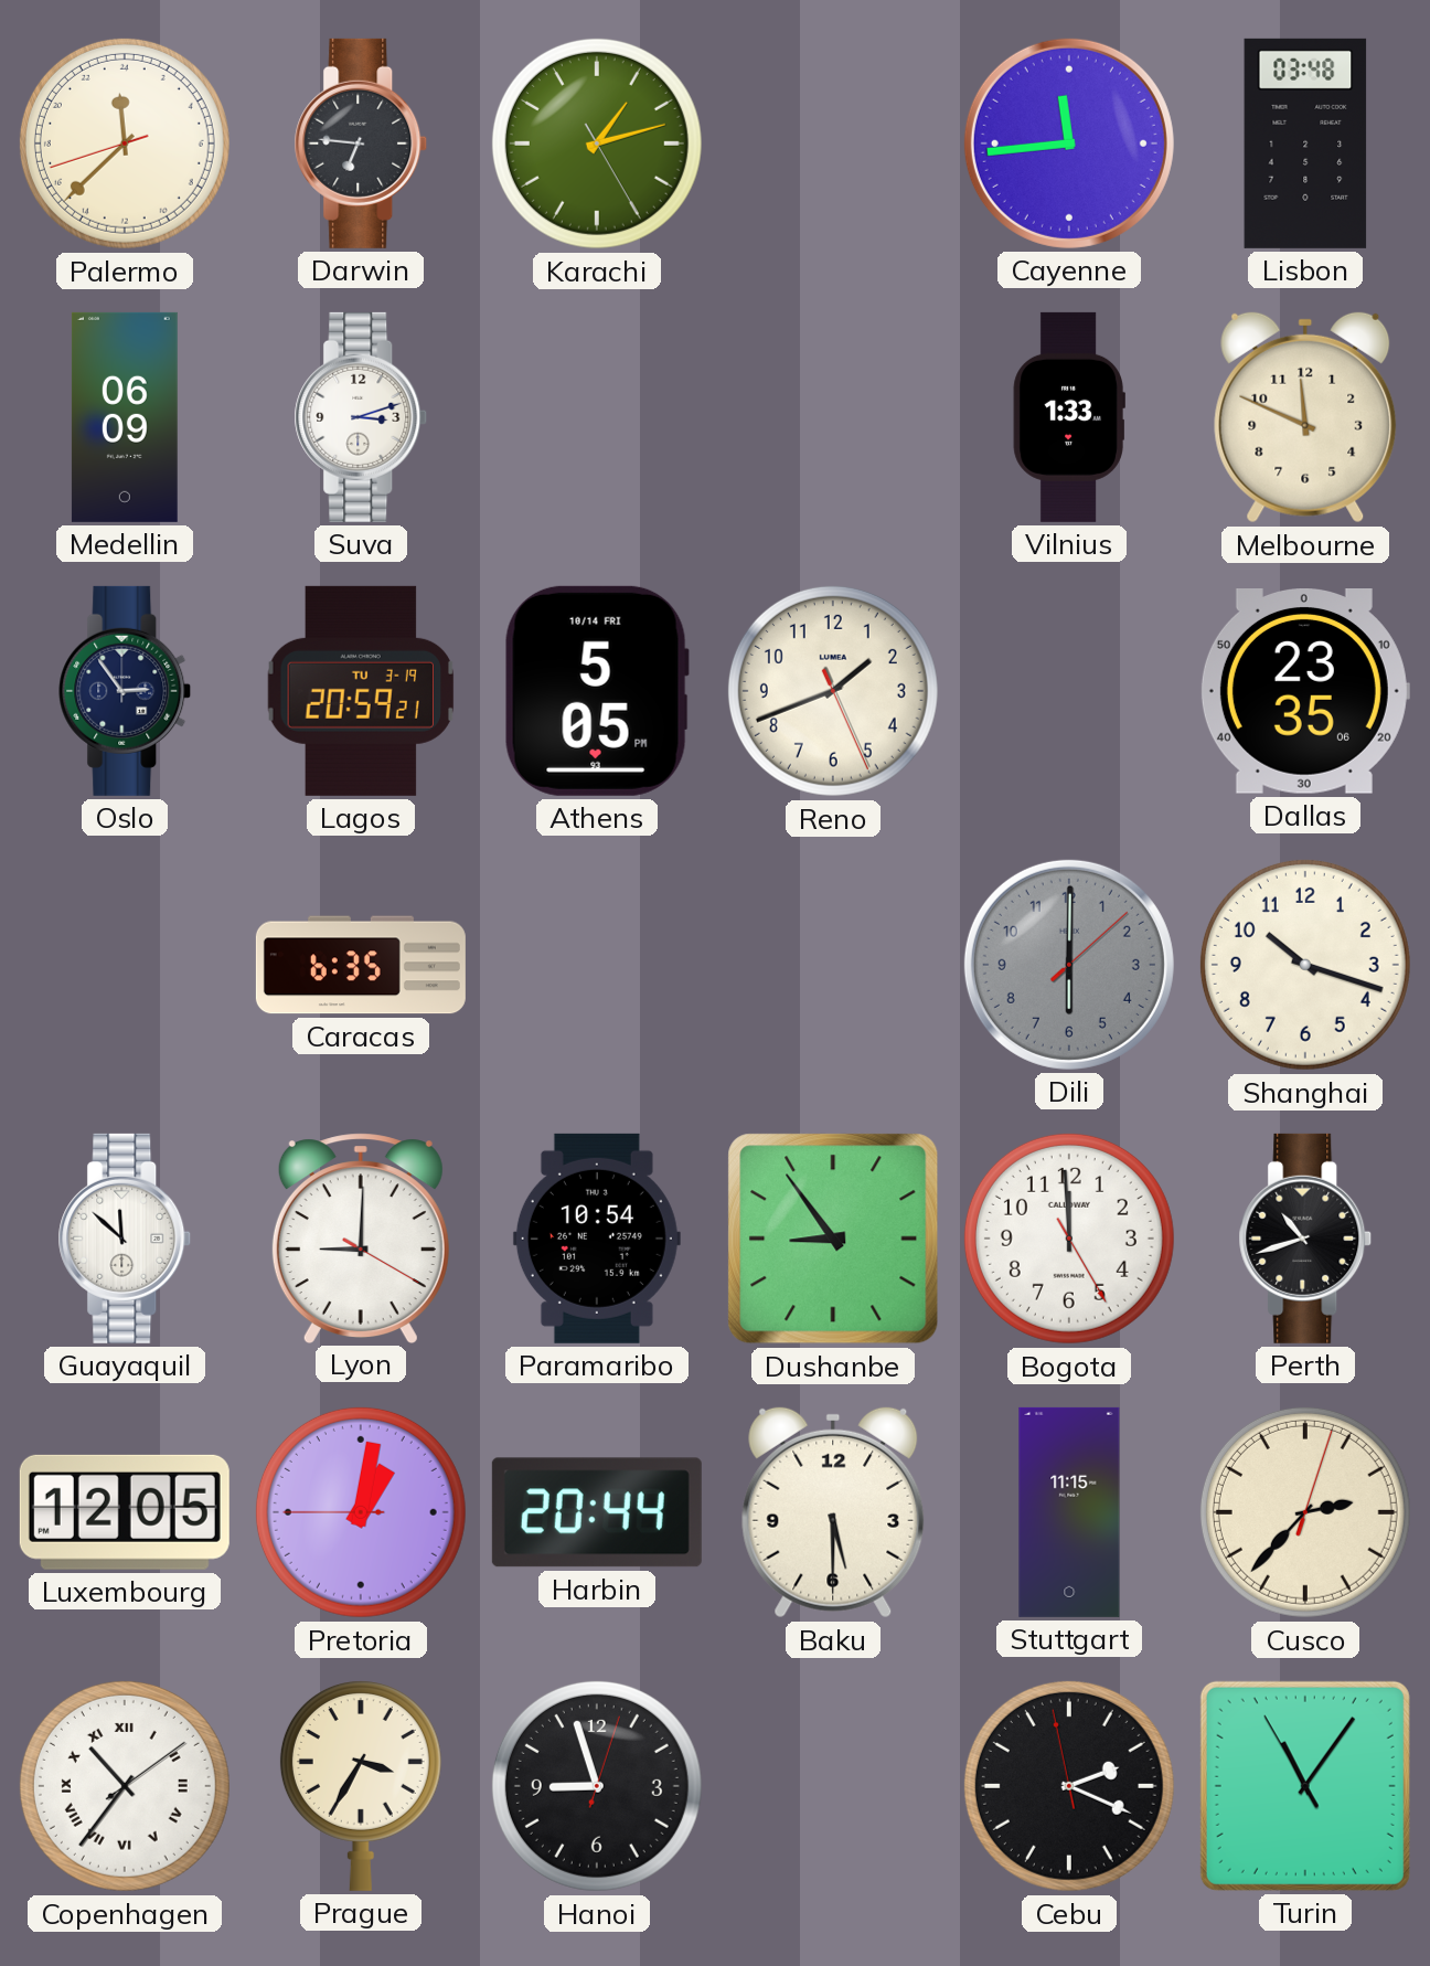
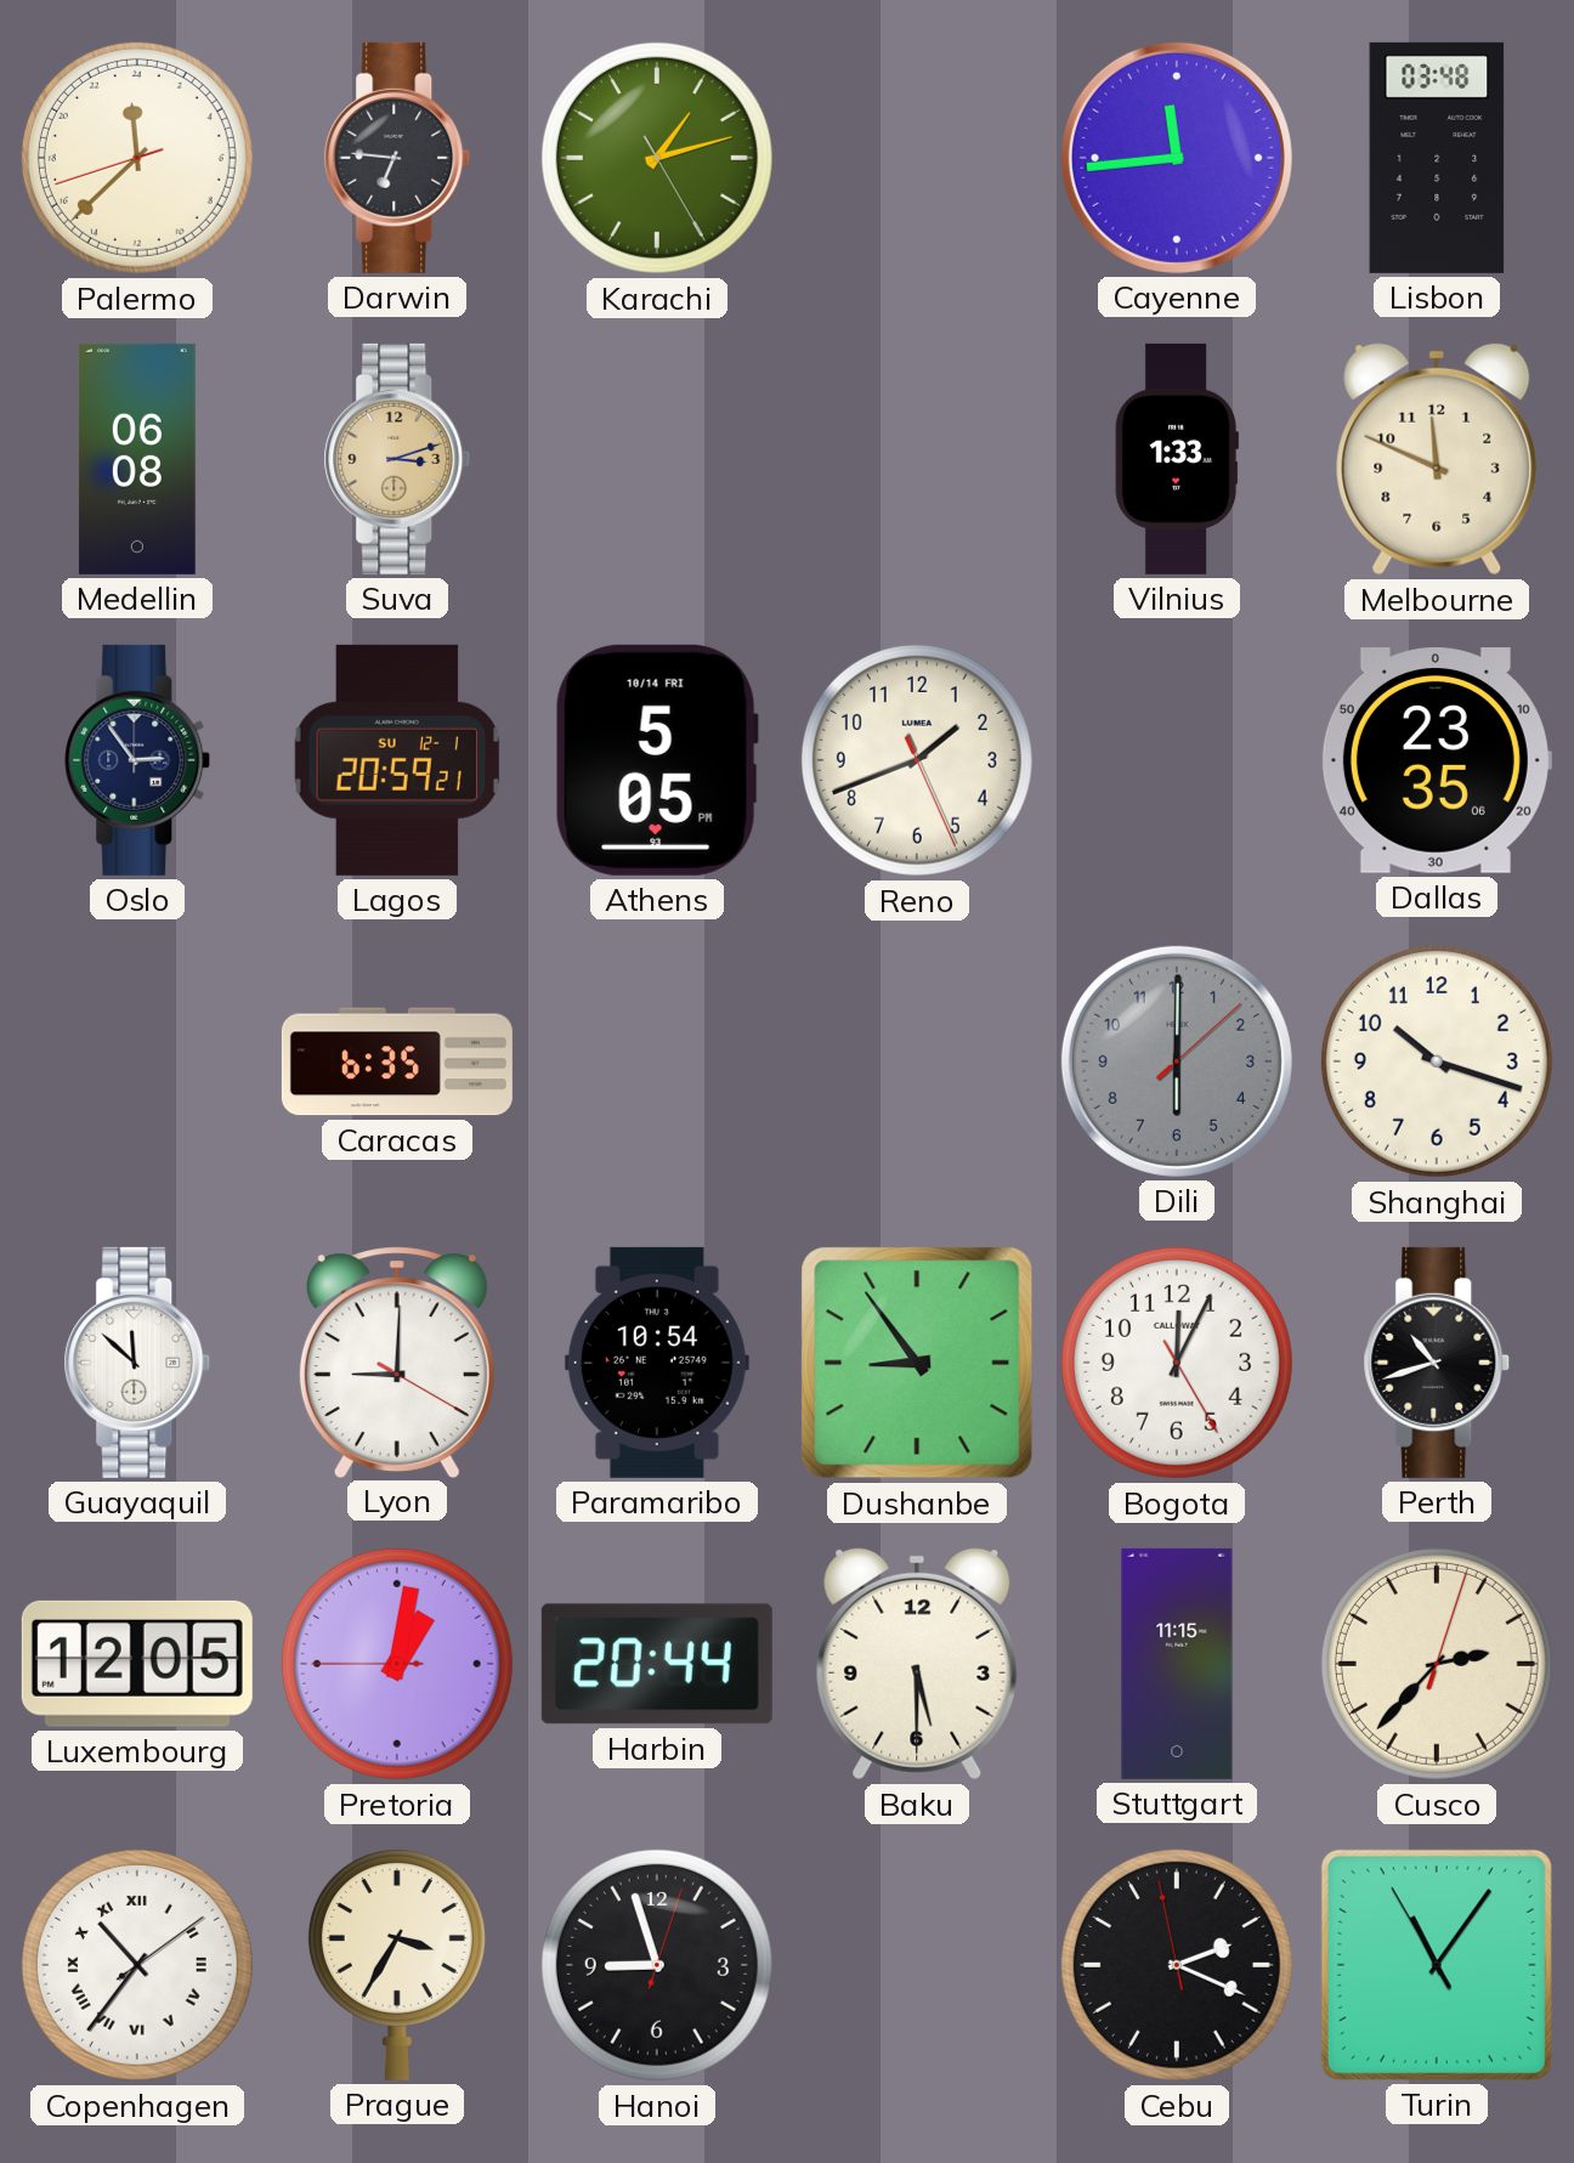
Medellin: 06:09 -> 06:08 (137, 459)
Suva dial: white -> champagne (397, 459)
Lagos date: TU 3-19 -> SU 12-1 (396, 760)
Bogota: 11:59 -> 12:04 (1177, 1363)
